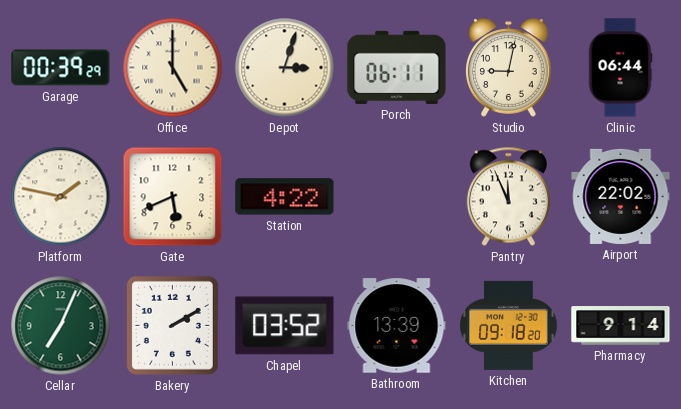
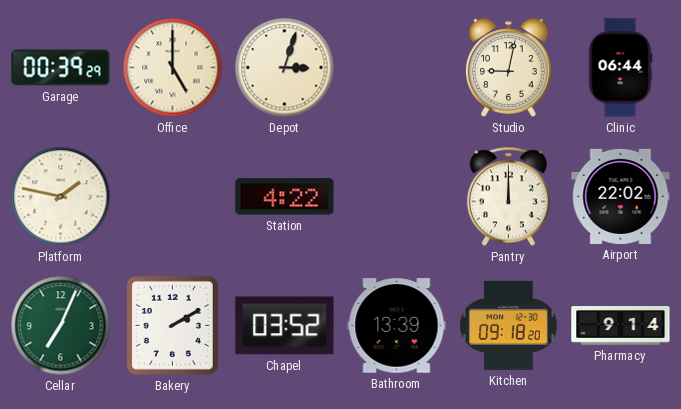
Porch: 06:11 -> none (397, 67)
Gate: 5:41 -> none (173, 197)
Pantry: 11:56 -> 12:00 (508, 197)
